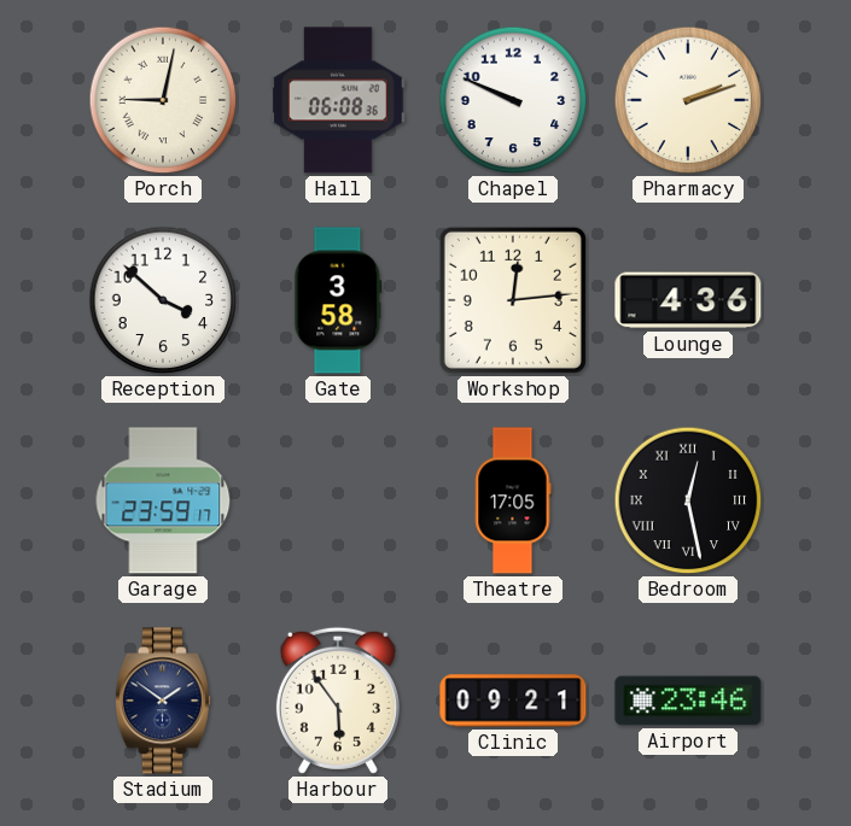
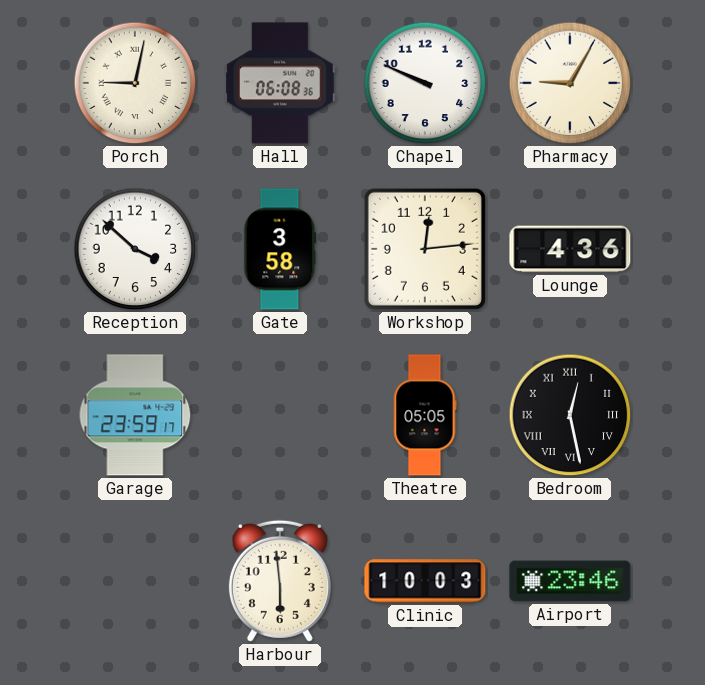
Pharmacy: 2:12 -> 9:05 (570, 83)
Theatre: 17:05 -> 05:05 (425, 415)
Stadium: 1:51 -> none (163, 701)
Harbour: 5:54 -> 5:59 (280, 581)
Clinic: 09:21 -> 10:03 (425, 581)
